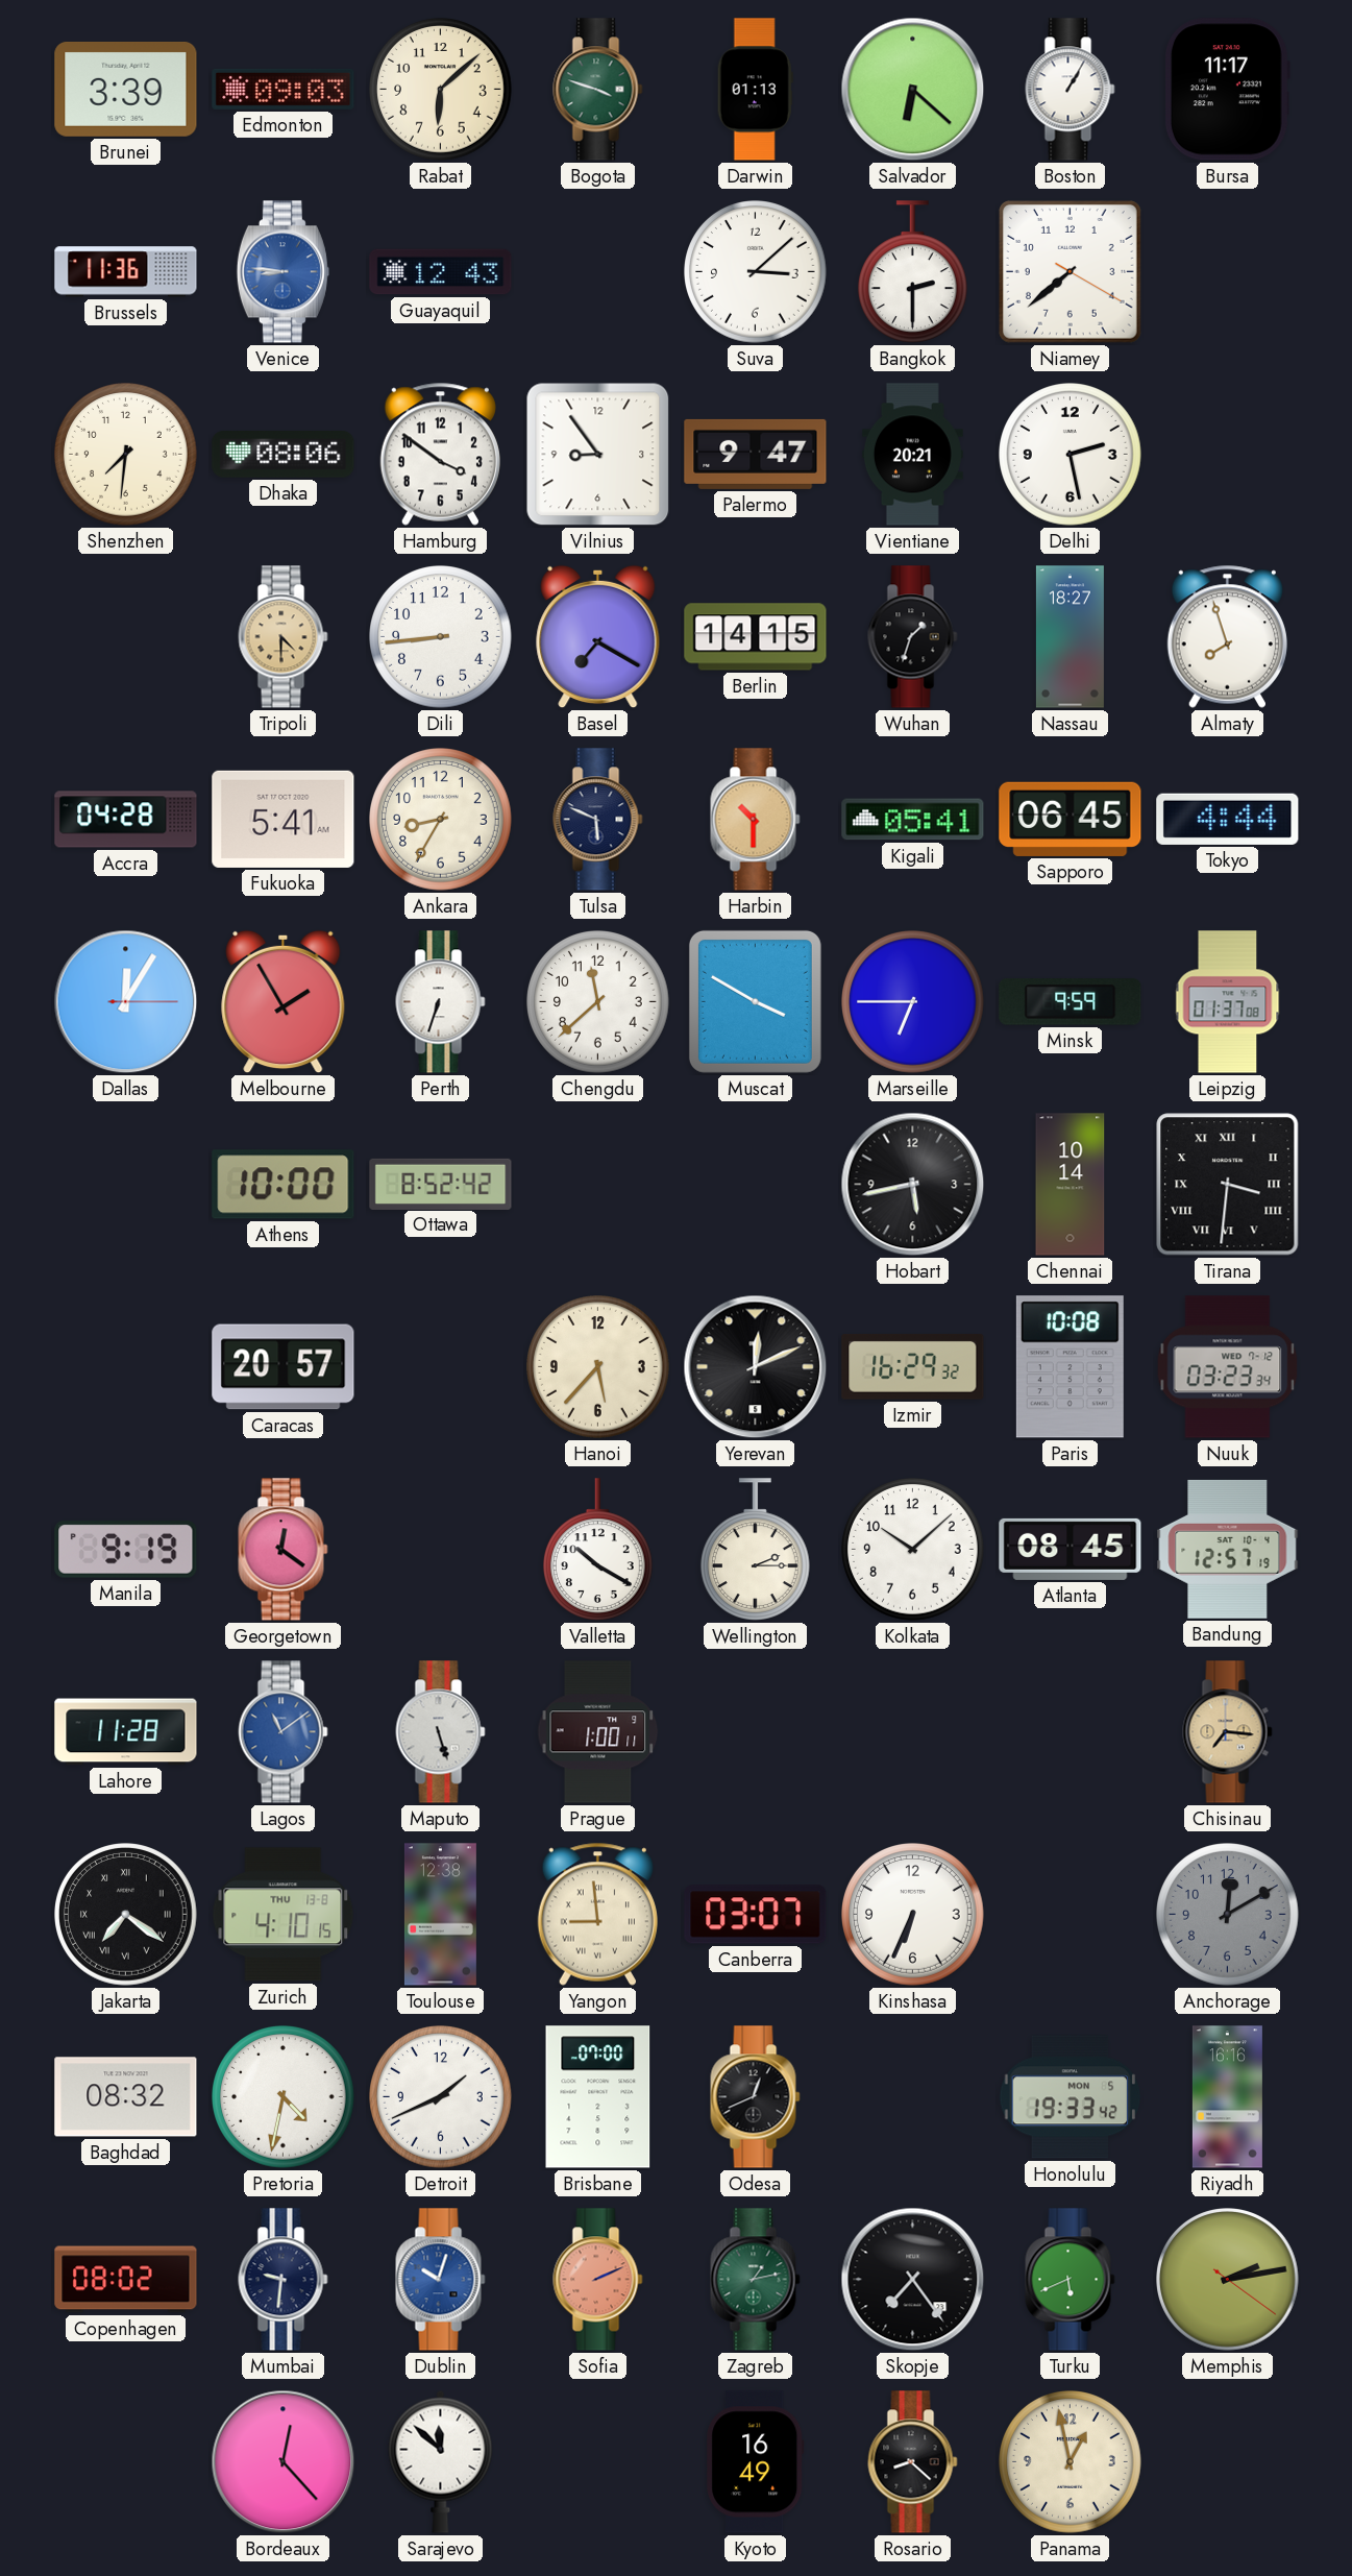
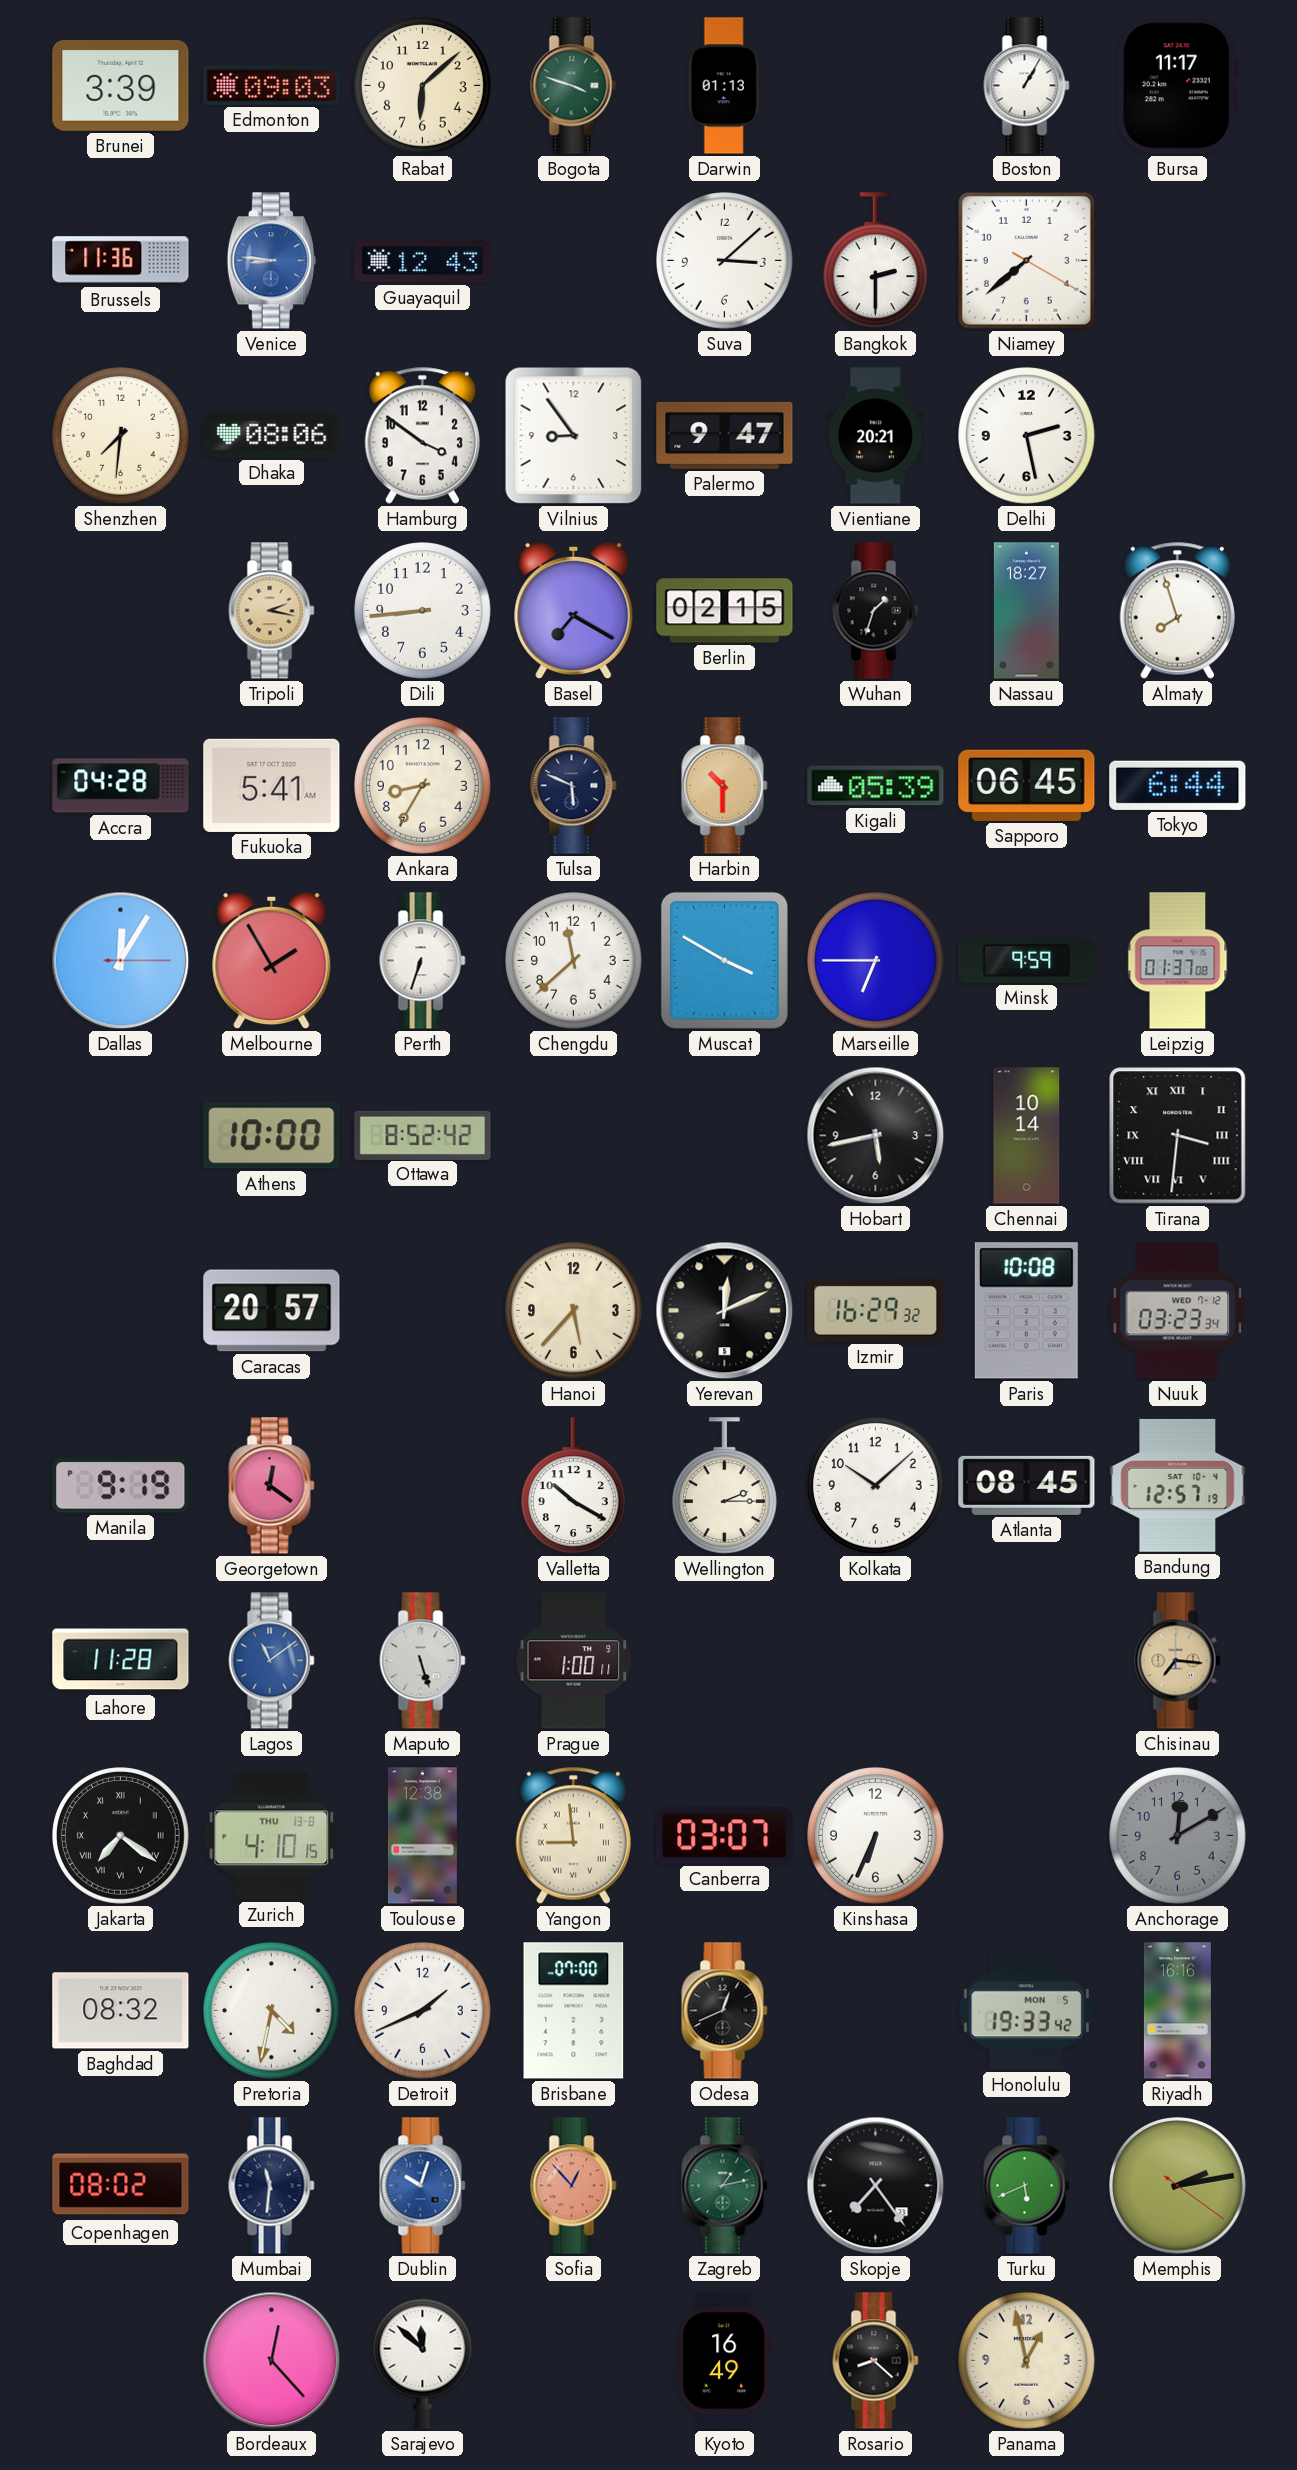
Salvador: 6:22 -> none (913, 90)
Tripoli: 4:30 -> 2:17 (272, 611)
Berlin: 14:15 -> 02:15 (725, 611)
Kigali: 05:41 -> 05:39 (876, 786)
Tokyo: 4:44 -> 6:44 (1178, 785)
Mumbai: 9:31 -> 11:31 (272, 2186)
Sofia: 2:11 -> 12:53 (574, 2186)
